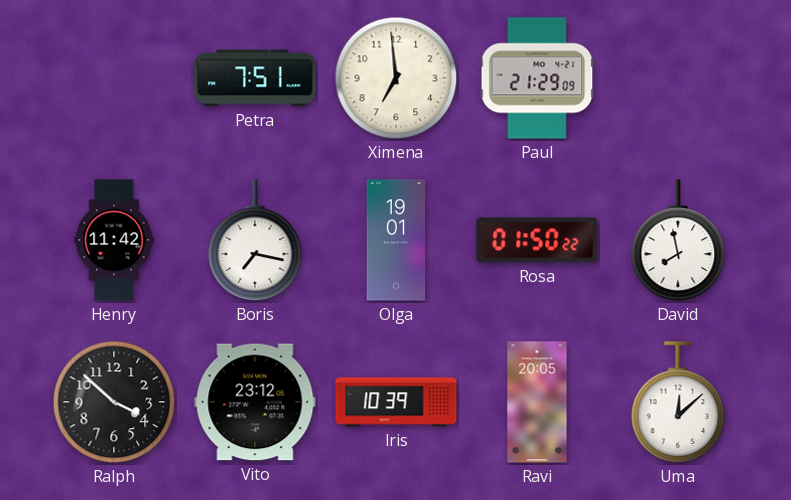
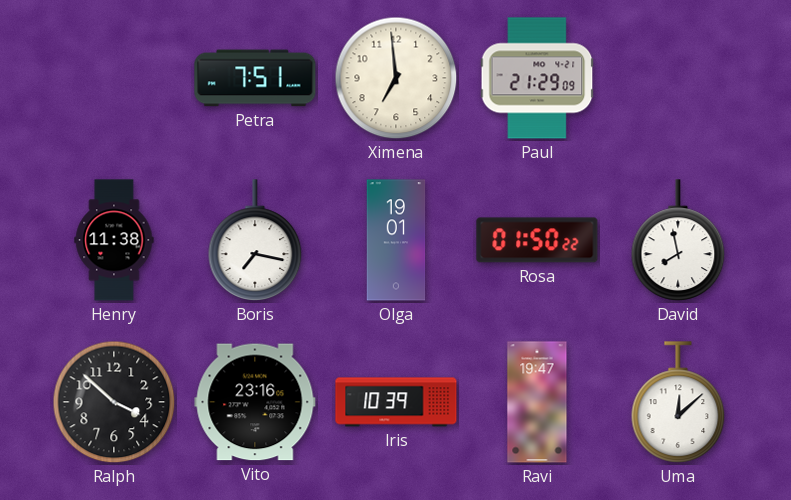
Henry: 11:42 -> 11:38 (114, 240)
Vito: 23:12 -> 23:16 (255, 402)
Ravi: 20:05 -> 19:47 (537, 402)
